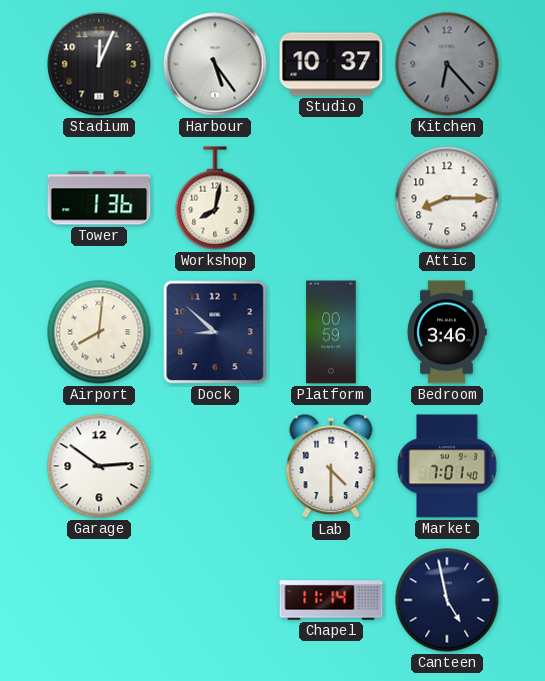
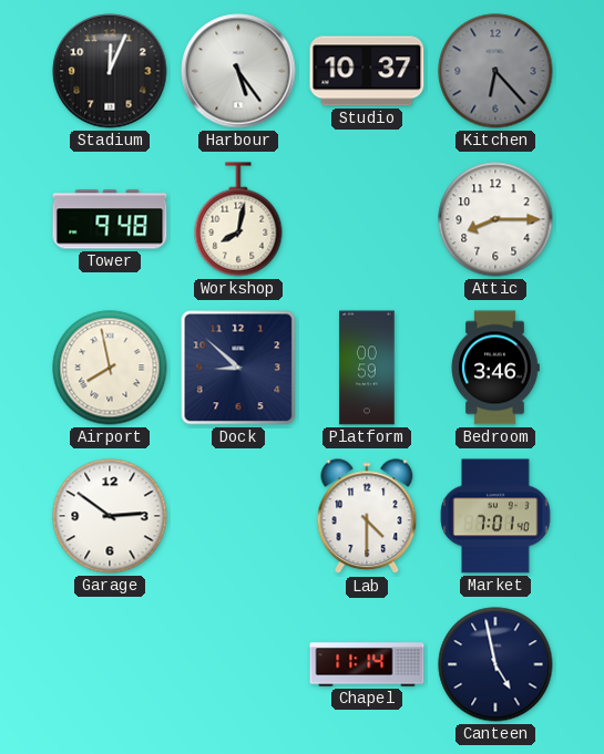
Tower: 1:36 -> 9:48 (110, 219)
Airport: 8:01 -> 7:58 (110, 368)
